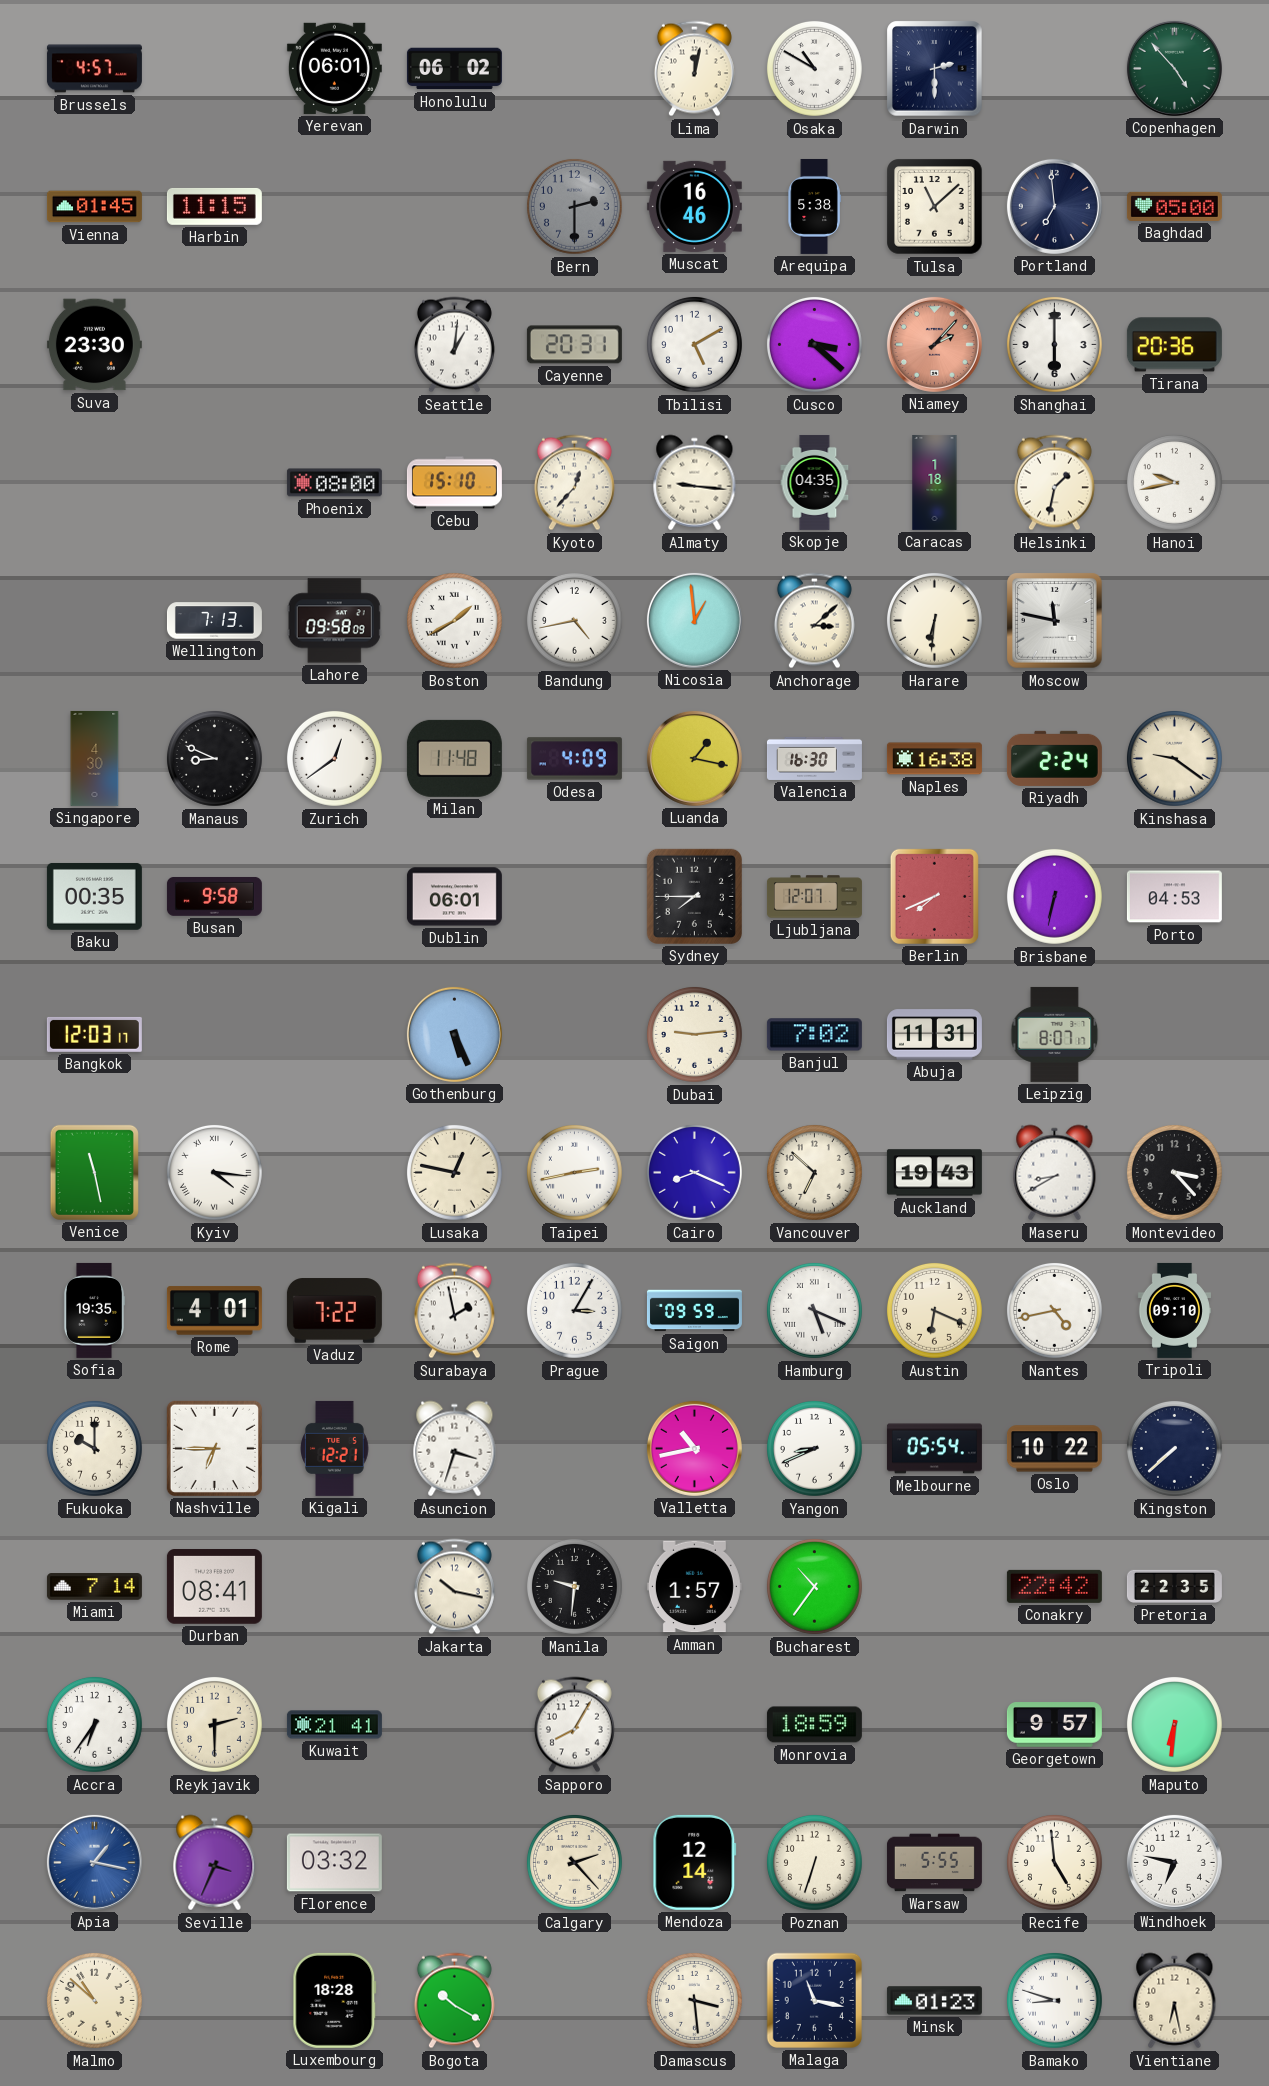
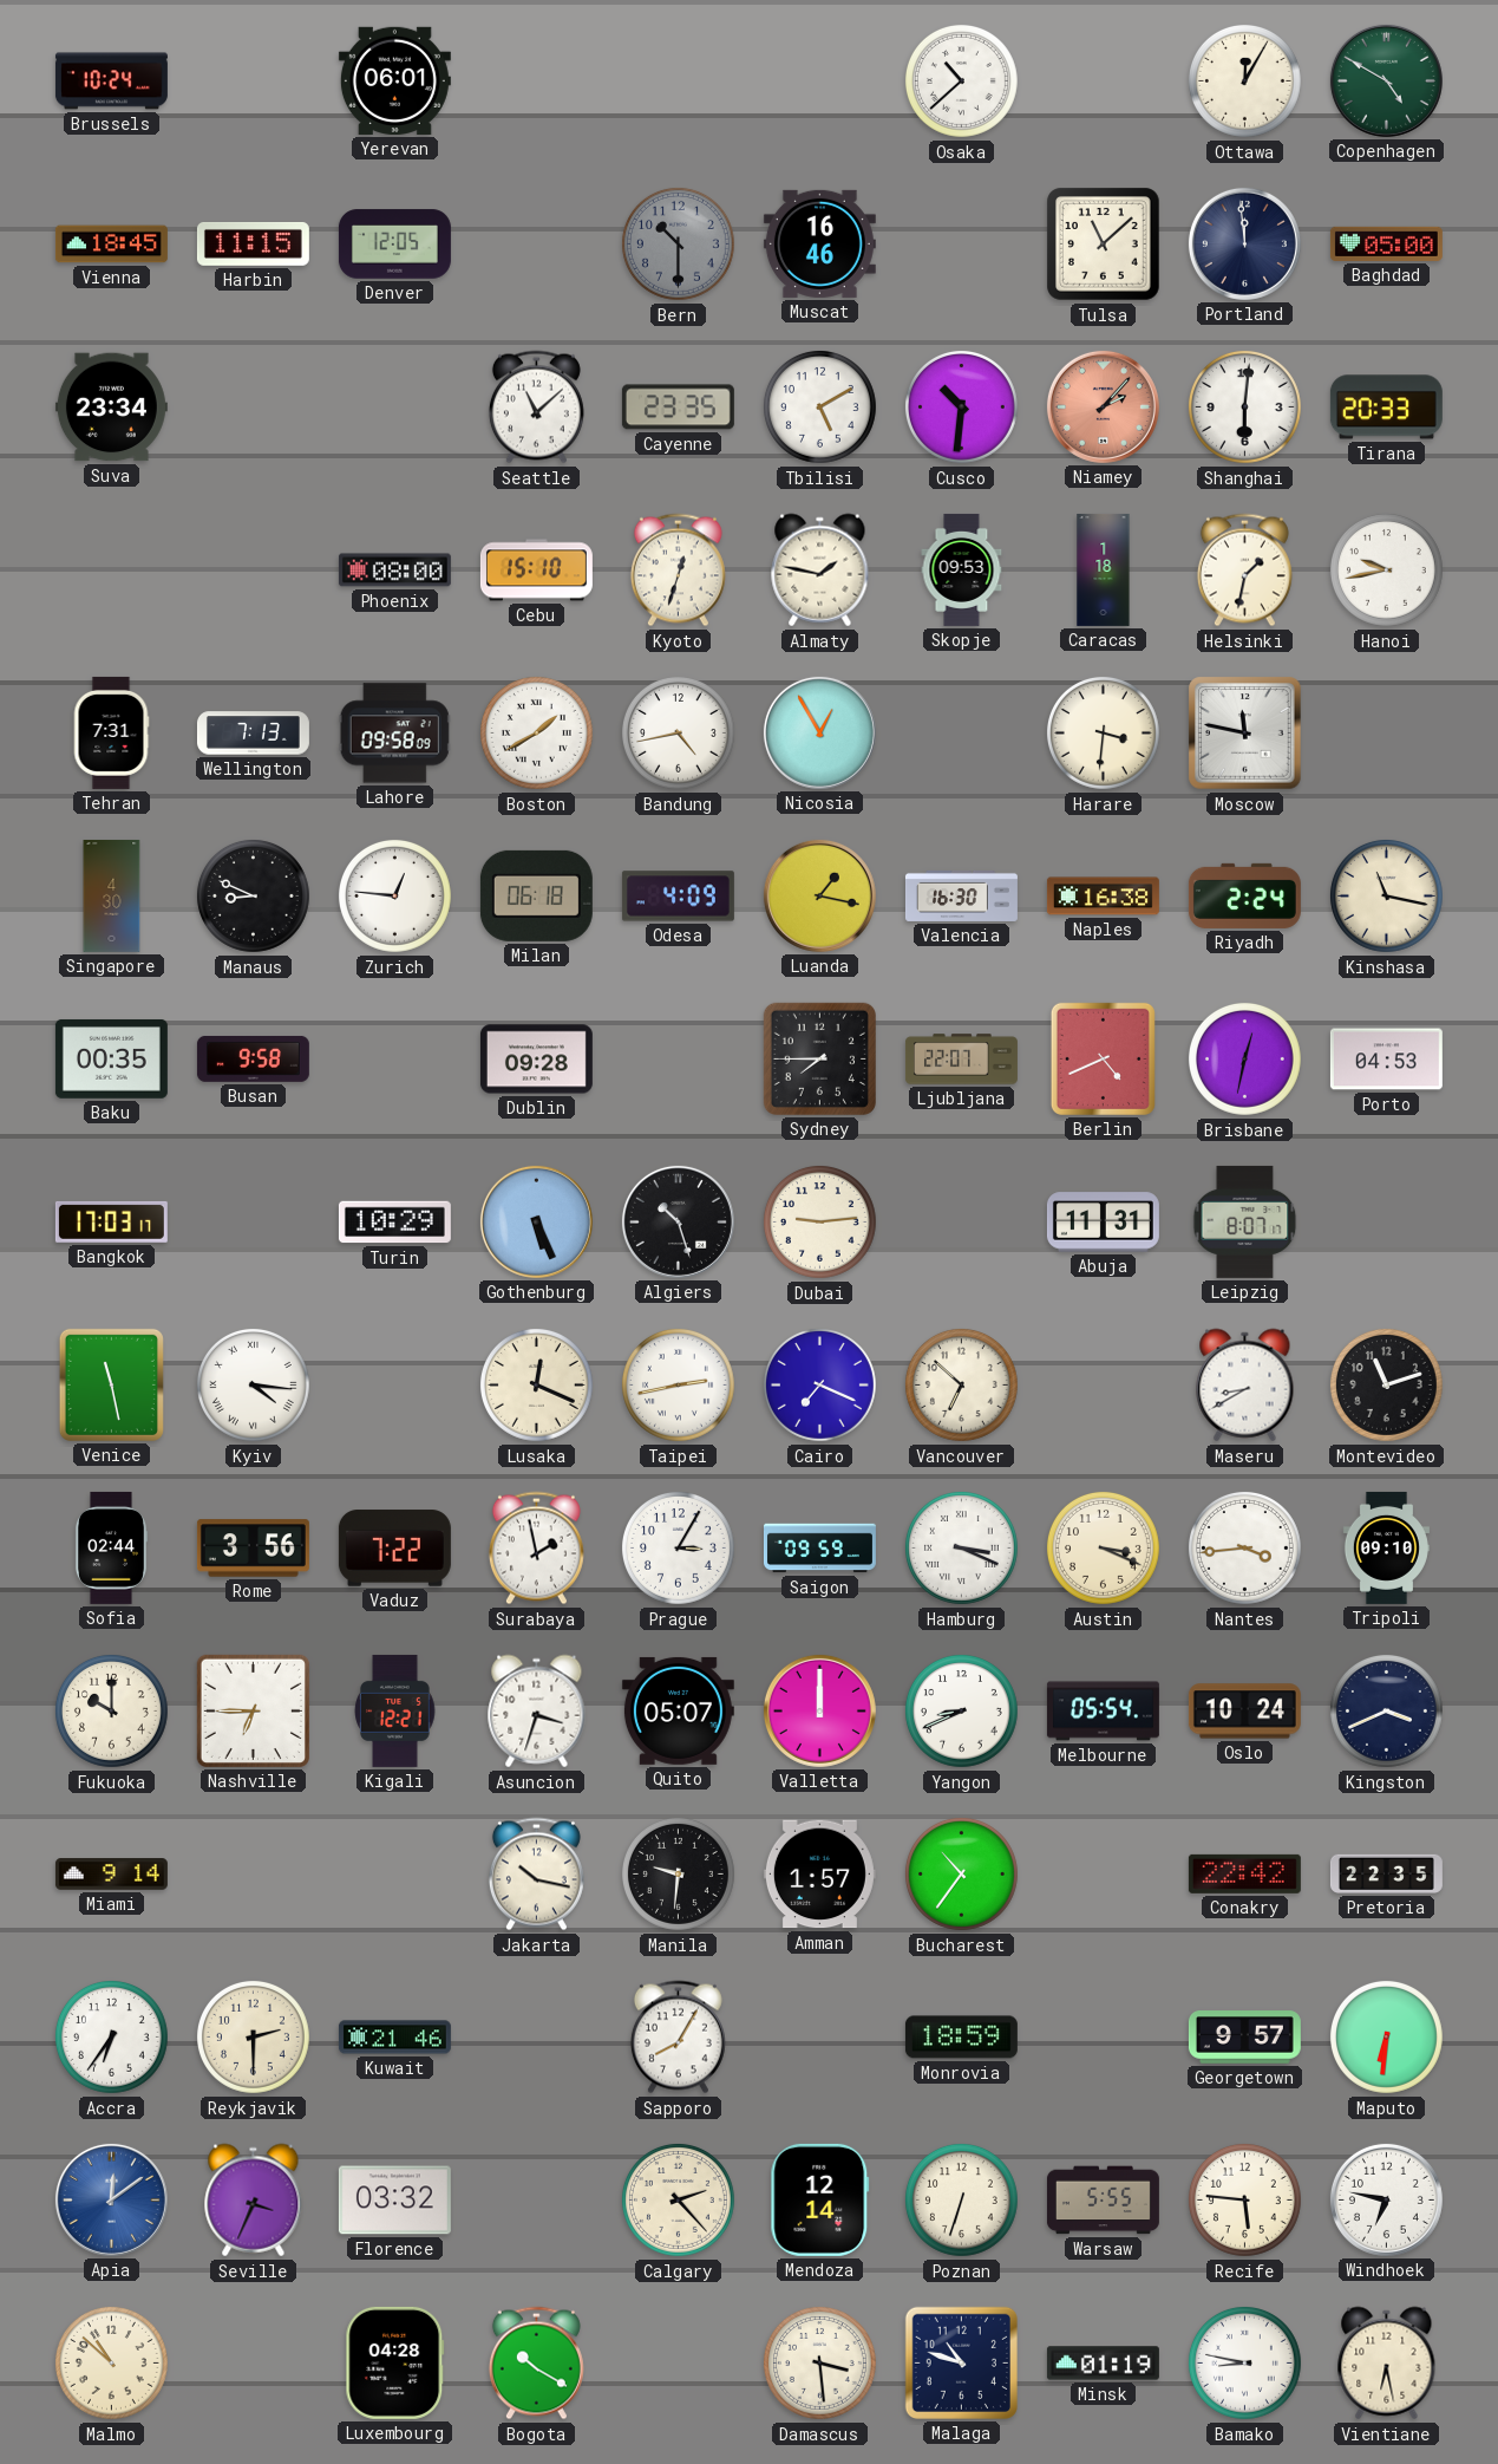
Brussels: 4:57 -> 10:24 (111, 82)
Honolulu: 06:02 -> none (454, 69)
Lima: 12:02 -> none (694, 69)
Osaka: 10:50 -> 10:38 (961, 80)
Darwin: 2:30 -> none (935, 69)
Ottawa: none -> 12:05 (1244, 80)
Copenhagen: 4:53 -> 4:50 (1386, 80)
Vienna: 01:45 -> 18:45 (111, 245)
Denver: none -> 12:05 (394, 245)
Bern: 2:30 -> 10:30 (678, 243)
Arequipa: 5:38 -> none (814, 206)
Portland: 6:59 -> 11:59 (1244, 243)
Suva: 23:30 -> 23:34 (111, 408)
Seattle: 1:01 -> 11:08 (536, 408)
Cayenne: 20:31 -> 23:35 (678, 408)
Cusco: 3:22 -> 10:31 (961, 406)
Shanghai: 6:00 -> 6:01 (1244, 406)
Tirana: 20:36 -> 20:33 (1386, 408)
Kyoto: 12:37 -> 12:33 (678, 571)
Almaty: 9:16 -> 1:47 (820, 571)
Skopje: 04:35 -> 09:53 (962, 569)
Tehran: none -> 7:31 (111, 732)
Nicosia: 12:59 -> 12:55 (819, 732)
Anchorage: 3:08 -> none (814, 621)
Harare: 6:31 -> 3:31 (1103, 732)
Zurich: 12:39 -> 12:46 (394, 895)
Milan: 11:48 -> 06:18 (536, 895)
Kinshasa: 9:21 -> 11:17 (1386, 895)
Dublin: 06:01 -> 09:28 (536, 1060)
Ljubljana: 12:07 -> 22:07 (961, 1060)
Berlin: 7:41 -> 4:41 (1103, 1058)
Brisbane: 6:32 -> 12:32 (1244, 1058)
Bangkok: 12:03 -> 17:03 (111, 1221)
Turin: none -> 10:29 (394, 1223)
Algiers: none -> 10:27 (678, 1221)
Banjul: 7:02 -> none (814, 1035)
Lusaka: 12:47 -> 12:19 (536, 1384)
Cairo: 8:19 -> 7:19 (819, 1384)
Auckland: 19:43 -> none (934, 1173)
Montevideo: 3:23 -> 11:12 (1386, 1384)
Sofia: 19:35 -> 02:44 (111, 1547)
Rome: 4:01 -> 3:56 (253, 1549)
Hamburg: 5:19 -> 3:19 (961, 1547)
Austin: 6:19 -> 3:19 (1103, 1547)
Nantes: 4:43 -> 3:44 (1244, 1547)
Quito: none -> 05:07 (678, 1710)
Valletta: 10:43 -> 12:00 (819, 1710)
Oslo: 10:22 -> 10:24 (1244, 1712)
Kingston: 7:38 -> 3:41 (1386, 1710)
Miami: 7:14 -> 9:14 (111, 1875)
Durban: 08:41 -> none (214, 1587)
Kuwait: 21:41 -> 21:46 (394, 2038)
Apia: 1:17 -> 12:09 (111, 2199)
Recife: 4:59 -> 5:46 (1244, 2199)
Luxembourg: 18:28 -> 04:28 (395, 2362)
Malaga: 11:17 -> 10:48 (961, 2362)
Minsk: 01:23 -> 01:19 (1103, 2364)
Bamako: 8:48 -> 8:47 (1244, 2362)
